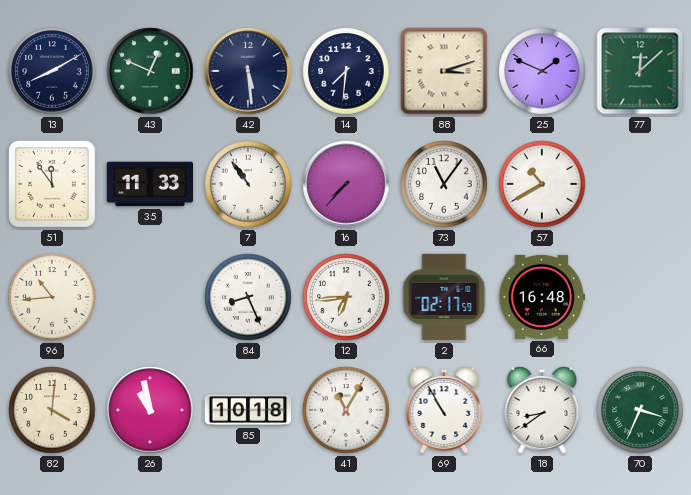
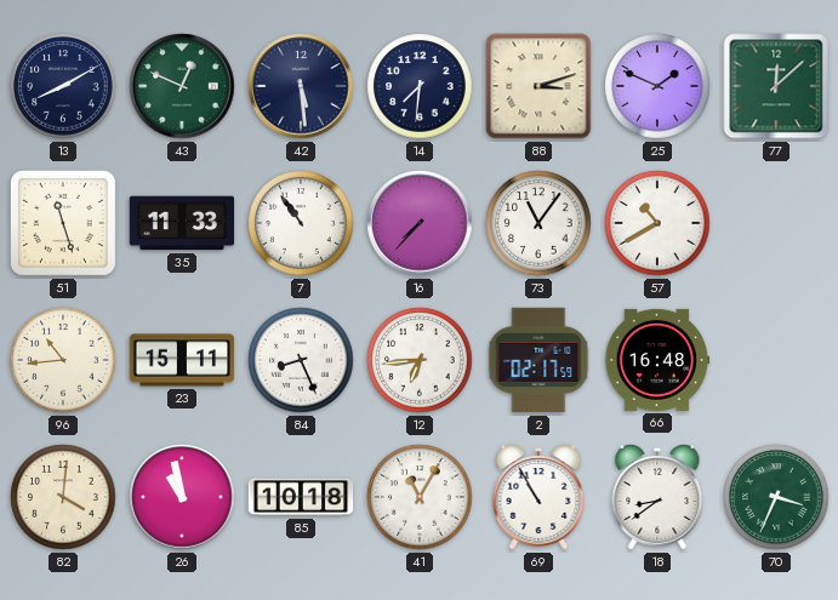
51: 11:54 -> 11:27 (63, 223)
23: none -> 15:11 (182, 360)
